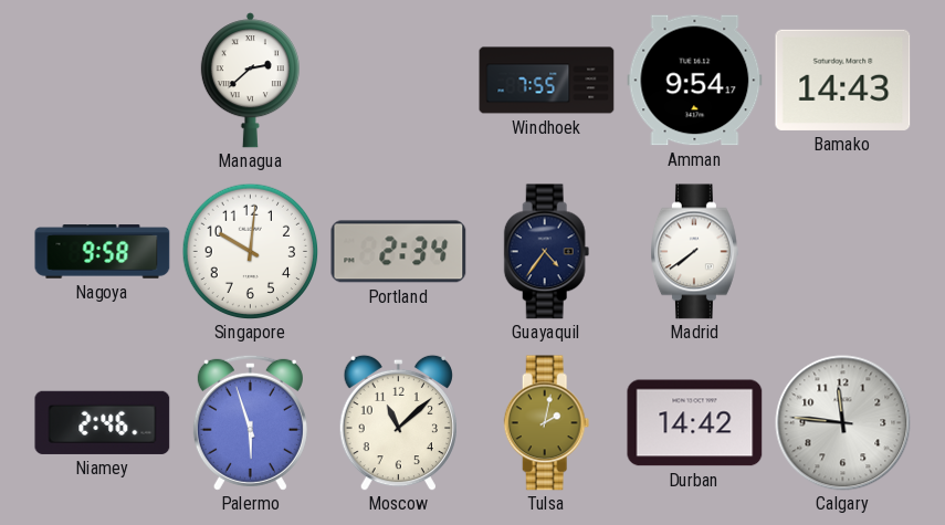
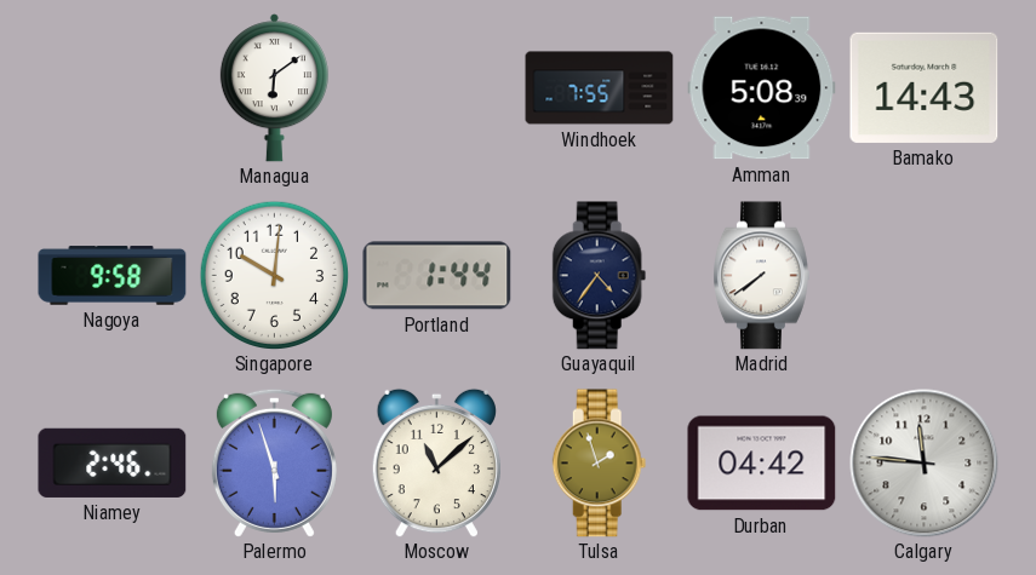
Managua: 2:38 -> 6:09 (274, 88)
Amman: 9:54 -> 5:08 (762, 88)
Portland: 2:34 -> 1:44 (437, 276)
Tulsa: 2:02 -> 1:57 (600, 464)
Durban: 14:42 -> 04:42 (762, 464)
